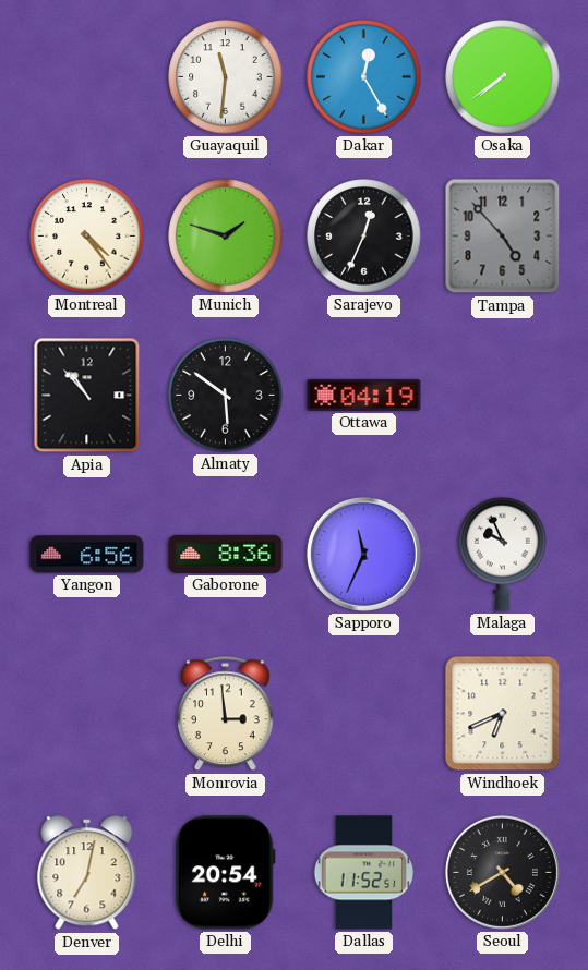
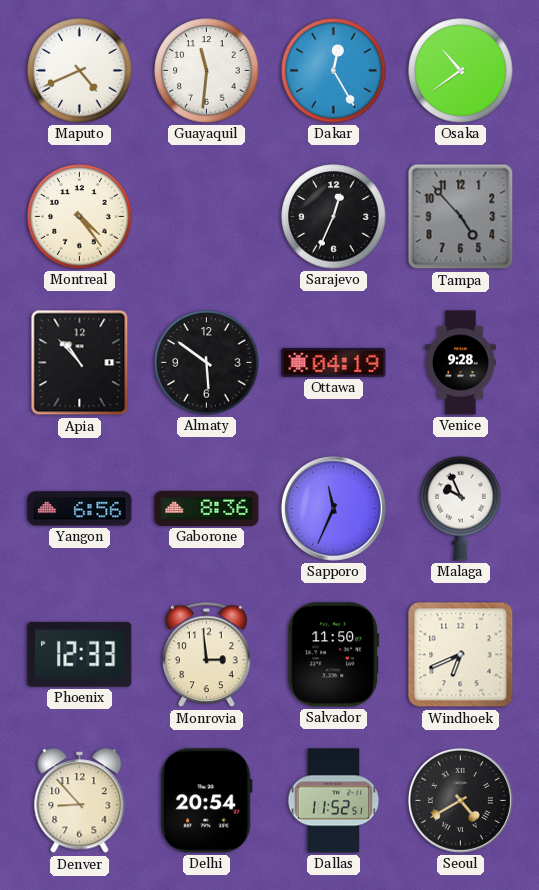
Maputo: none -> 4:41 (80, 71)
Osaka: 7:39 -> 10:39 (461, 71)
Munich: 1:48 -> none (226, 237)
Venice: none -> 9:28 (461, 363)
Phoenix: none -> 12:33 (80, 654)
Salvador: none -> 11:50 (334, 655)
Denver: 7:02 -> 8:53 (80, 801)
